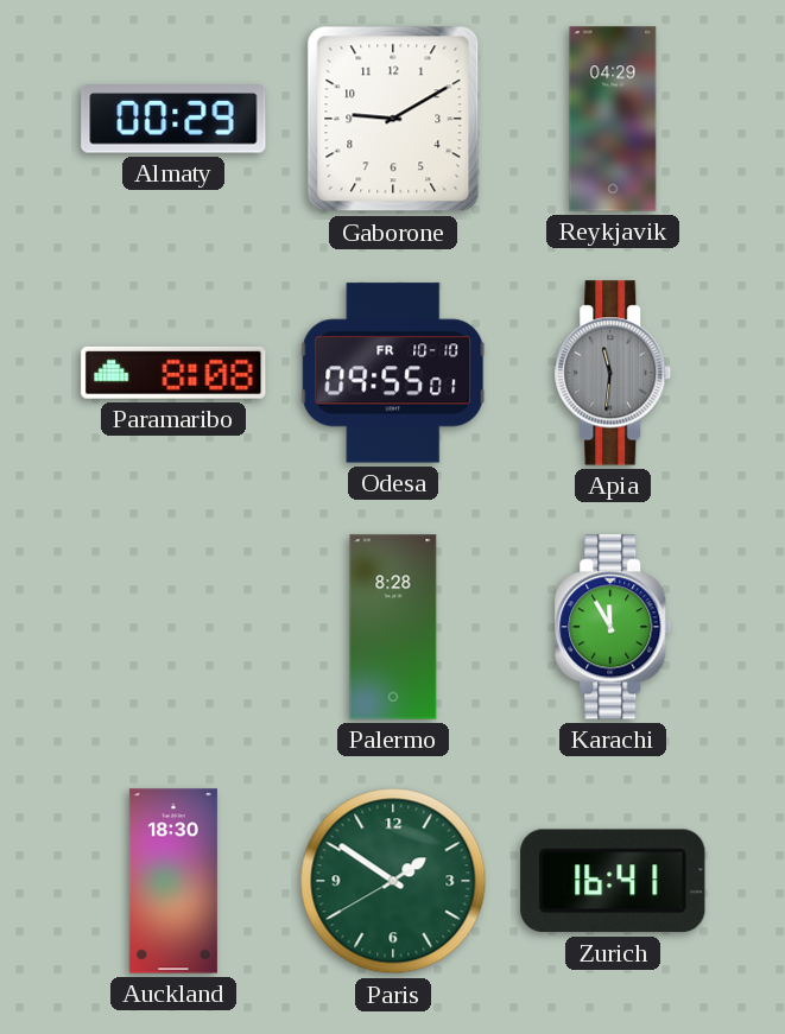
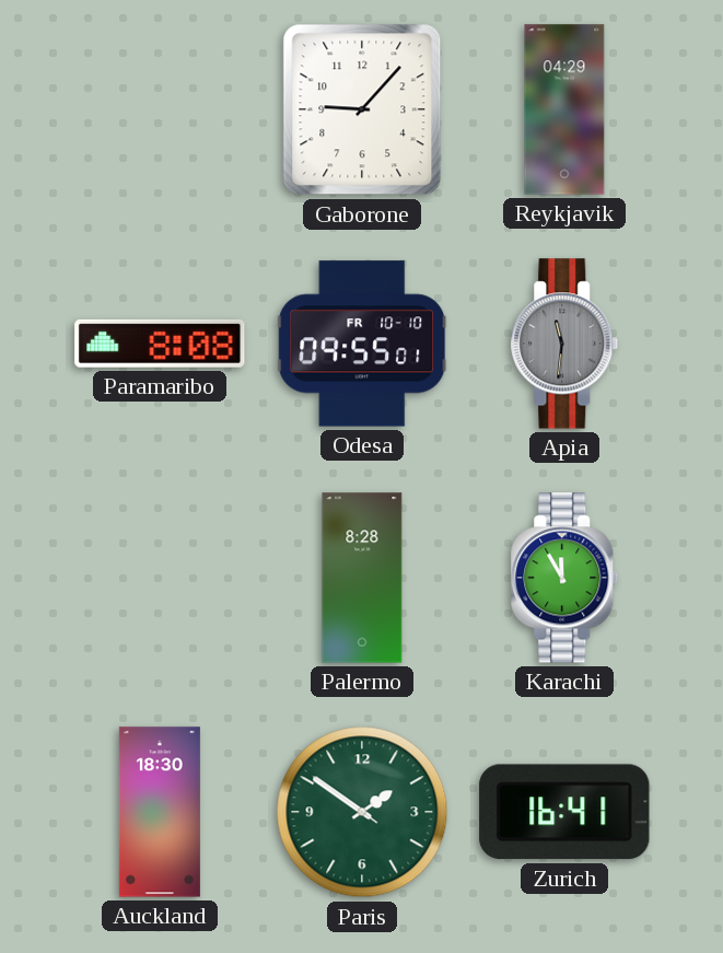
Almaty: 00:29 -> none (173, 119)
Gaborone: 9:10 -> 9:07 (362, 109)
Paris: 1:50:40 -> 1:50:51 (362, 812)
